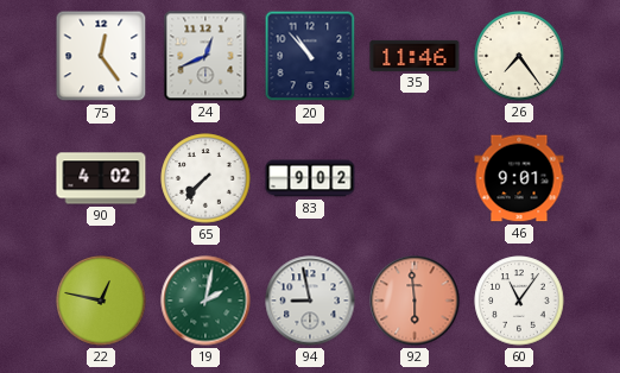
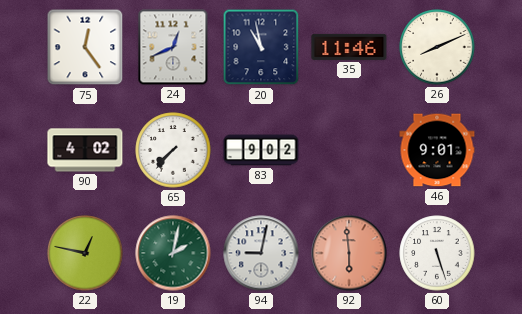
20: 10:53 -> 10:58 (261, 47)
26: 7:24 -> 8:11 (437, 47)
94: 8:58 -> 9:02 (261, 253)
60: 11:06 -> 5:27 (437, 253)
